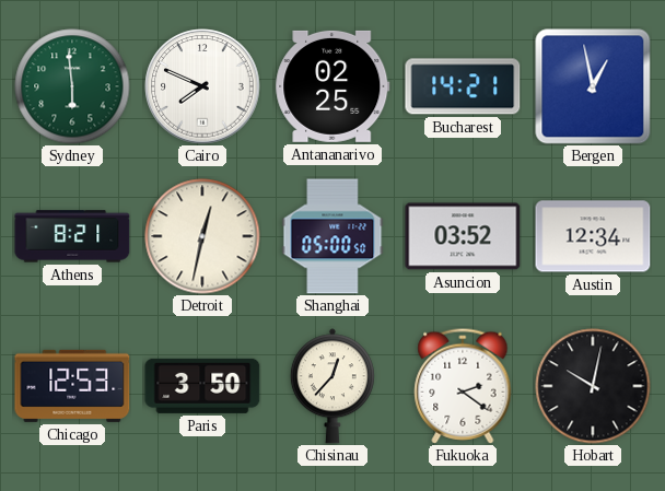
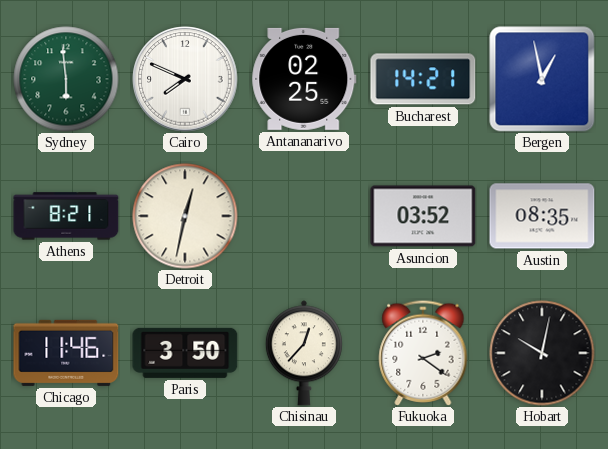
Shanghai: 05:00 -> none (332, 236)
Austin: 12:34 -> 08:35 (542, 216)
Chicago: 12:53 -> 11:46 (66, 353)
